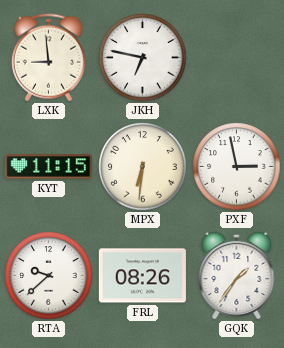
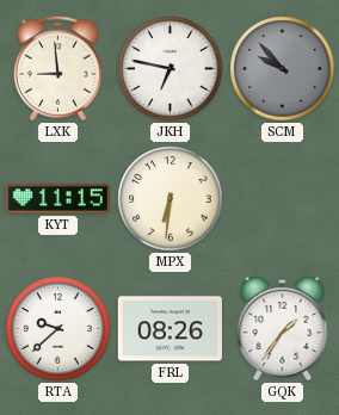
SCM: none -> 9:53 (283, 69)
PXF: 2:58 -> none (237, 167)
